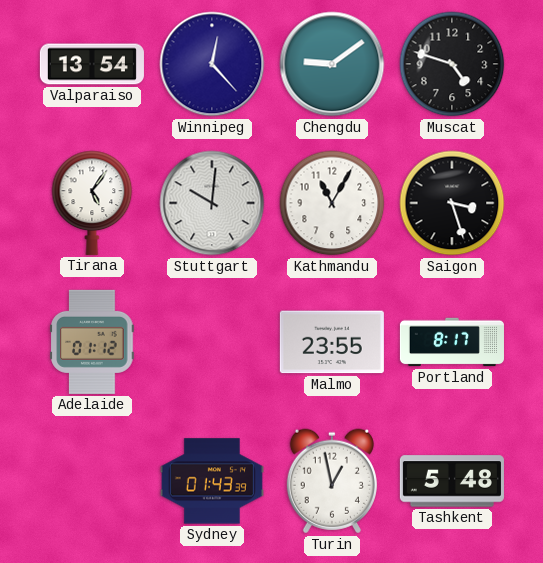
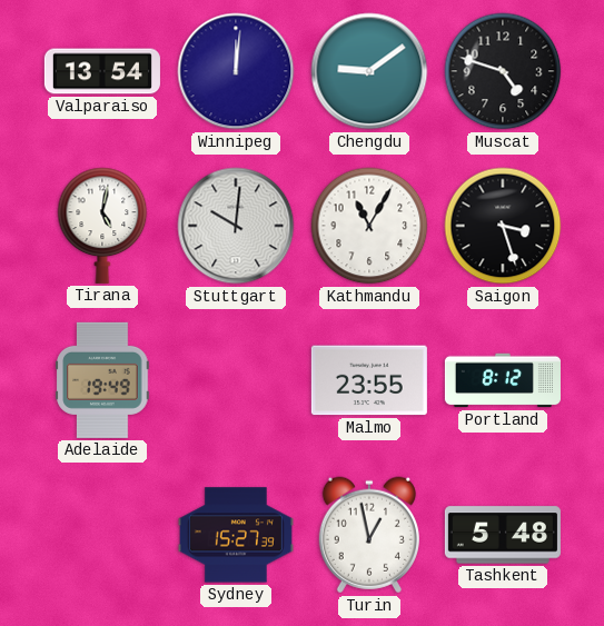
Winnipeg: 12:23 -> 12:01 (236, 71)
Tirana: 5:06 -> 5:02 (102, 226)
Adelaide: 01:12 -> 19:49 (102, 380)
Portland: 8:17 -> 8:12 (503, 380)
Sydney: 01:43 -> 15:27 (236, 535)
